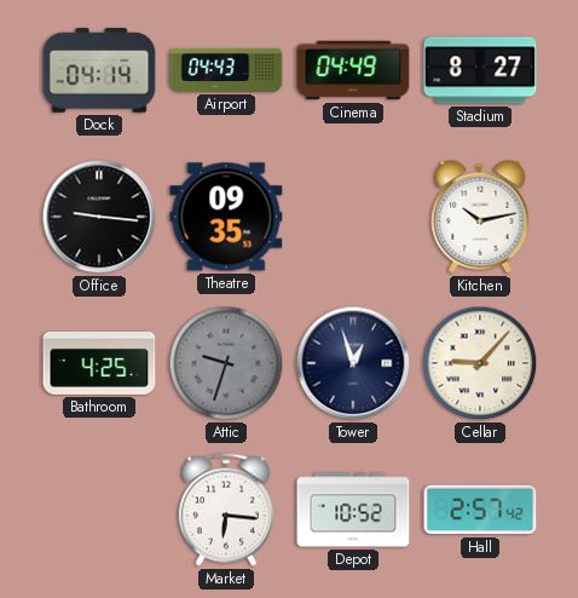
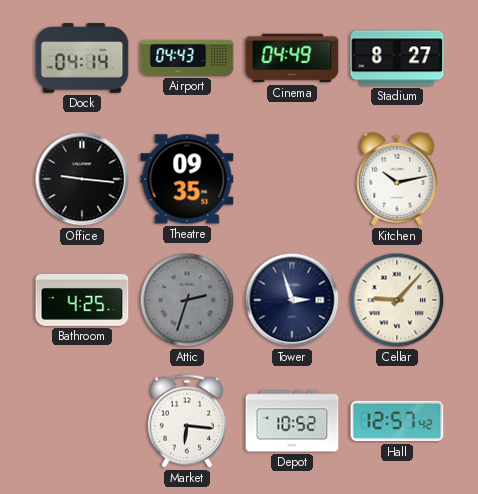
Attic: 9:33 -> 2:33 (187, 300)
Tower: 12:57 -> 2:57 (292, 300)
Hall: 2:57 -> 12:57 (397, 421)
